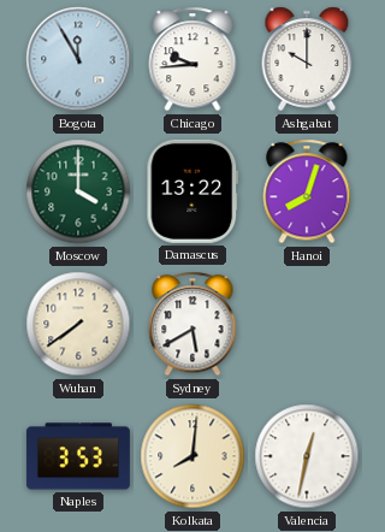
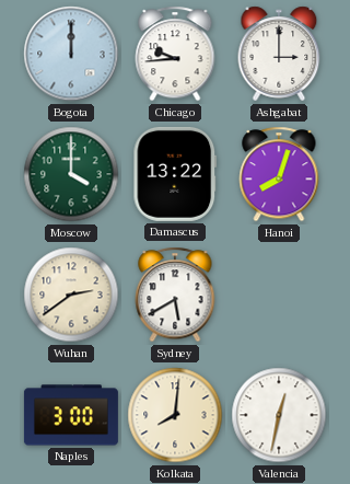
Bogota: 11:55 -> 12:00 (71, 54)
Ashgabat: 10:00 -> 3:00 (279, 54)
Wuhan: 7:39 -> 2:39 (71, 295)
Naples: 3:53 -> 3:00 (71, 415)
